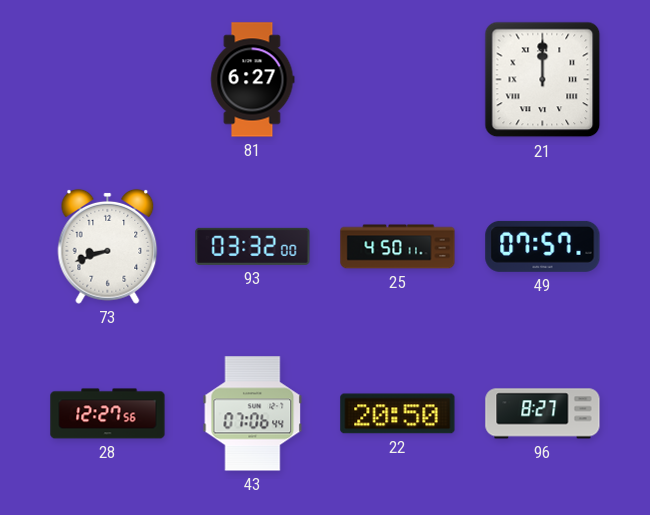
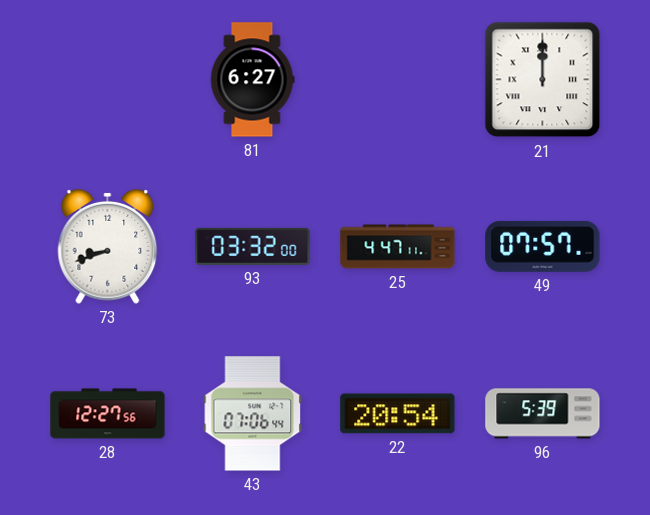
25: 4:50 -> 4:47 (398, 247)
22: 20:50 -> 20:54 (398, 414)
96: 8:27 -> 5:39 (543, 414)
